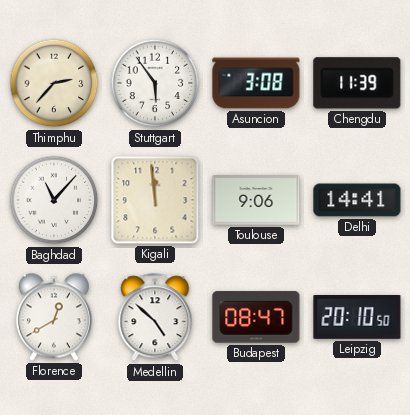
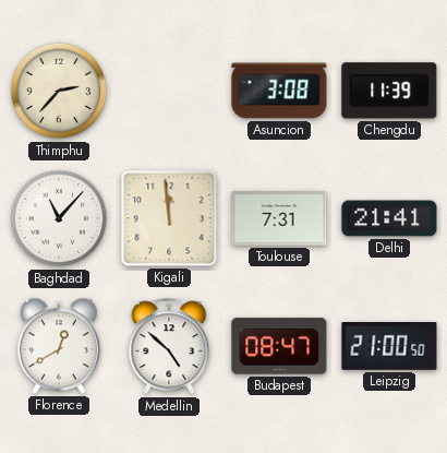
Stuttgart: 5:54 -> none (155, 83)
Toulouse: 9:06 -> 7:31 (279, 219)
Delhi: 14:41 -> 21:41 (389, 218)
Leipzig: 20:10 -> 21:00 (389, 347)
